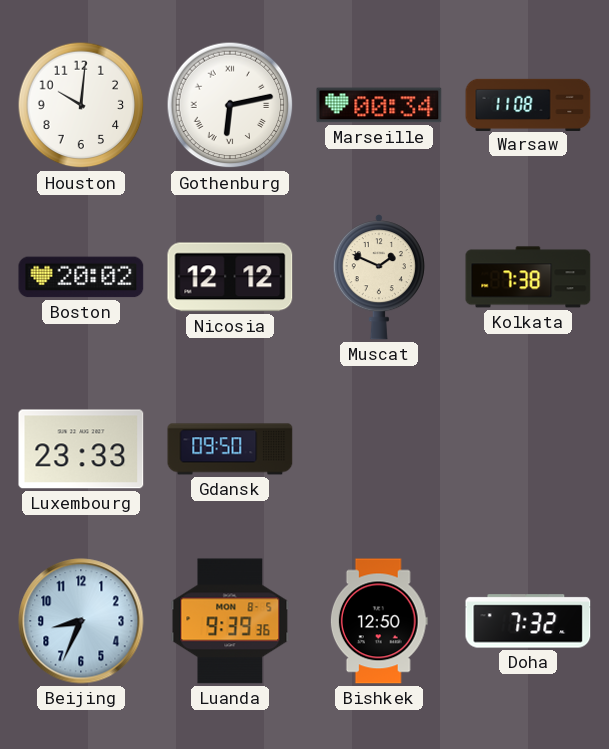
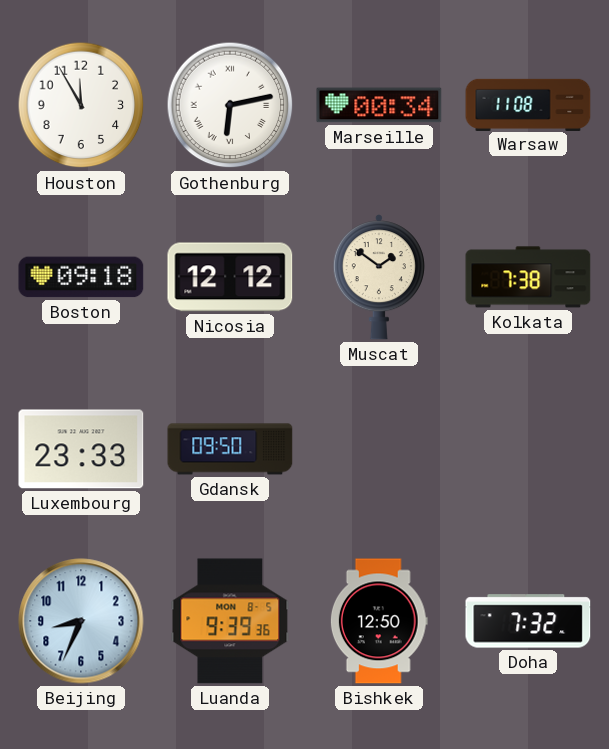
Houston: 10:01 -> 11:55 (81, 105)
Boston: 20:02 -> 09:18 (81, 277)
Muscat: 1:49 -> 1:51 (379, 277)
